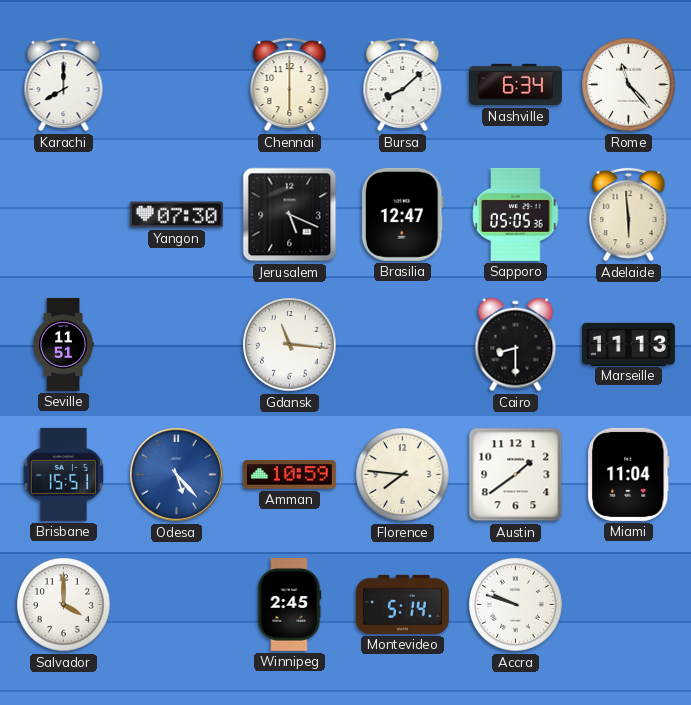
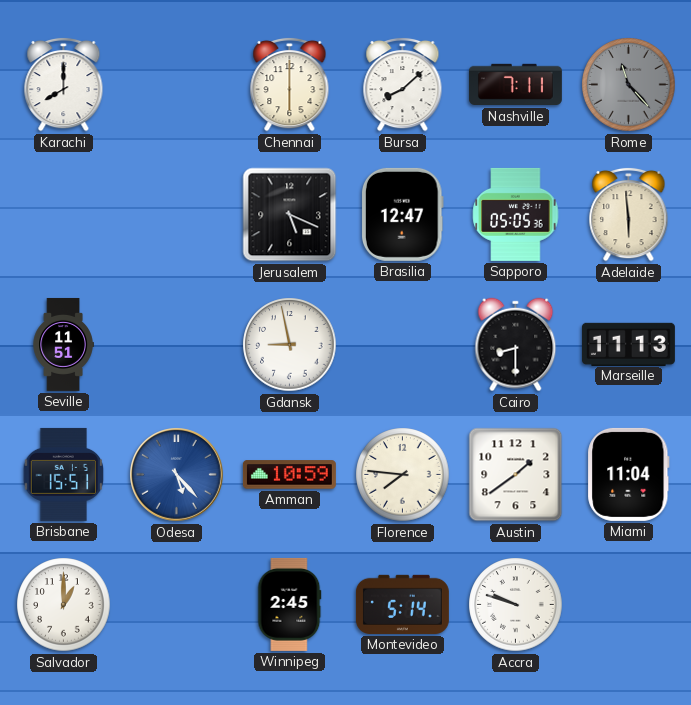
Nashville: 6:34 -> 7:11 (515, 85)
Rome dial: white -> grey (629, 85)
Yangon: 07:30 -> none (176, 215)
Gdansk: 11:16 -> 8:58 (290, 345)
Salvador: 4:00 -> 1:00 (64, 605)
